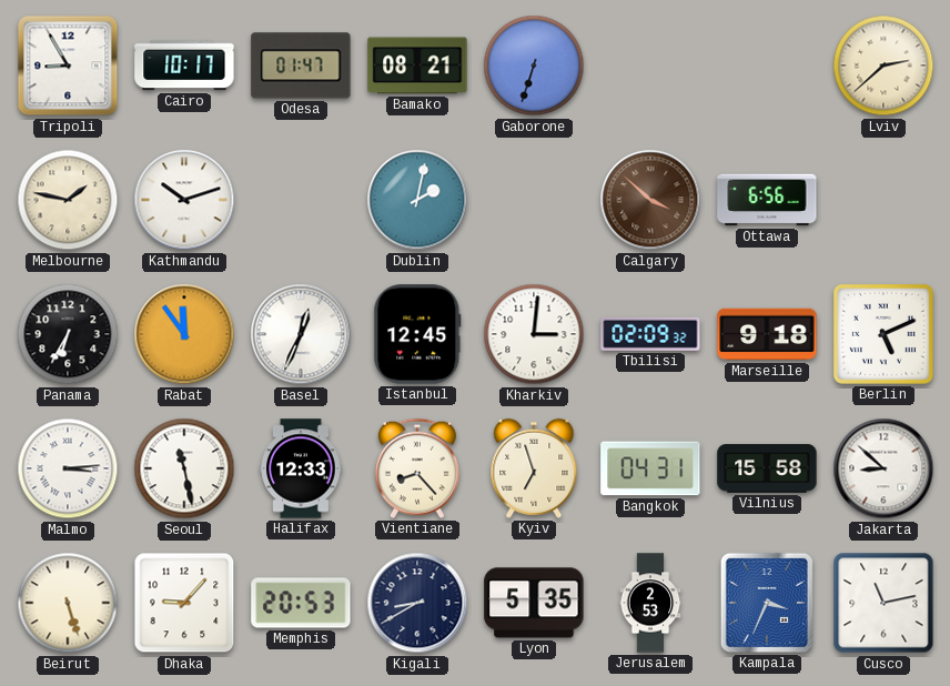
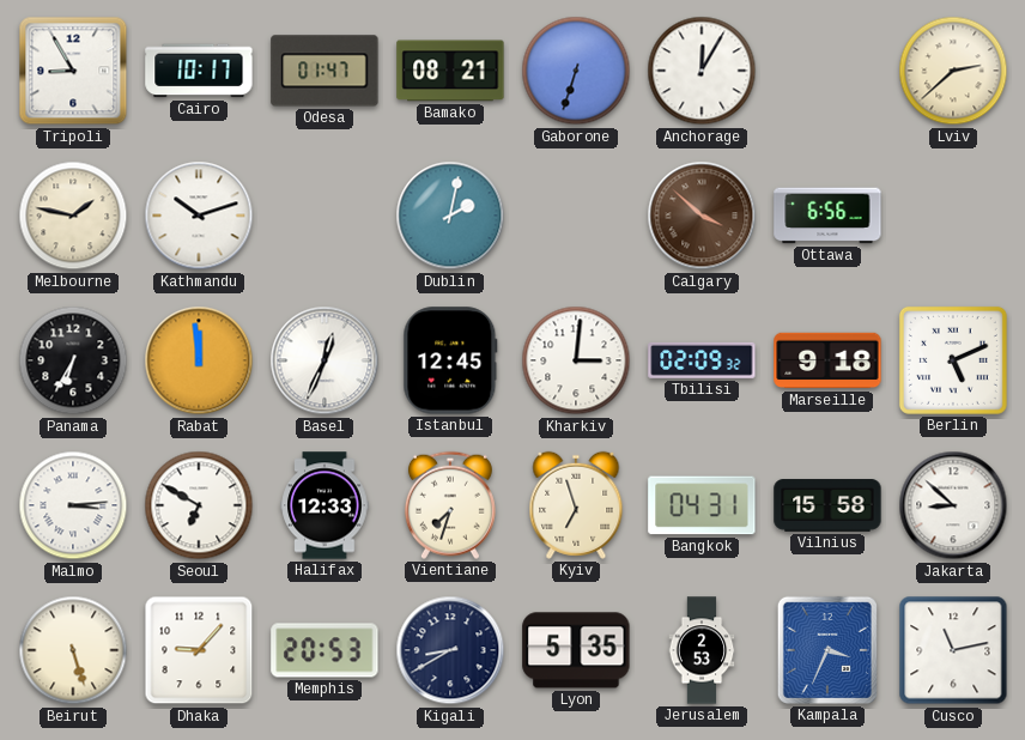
Anchorage: none -> 12:05 (702, 71)
Rabat: 11:54 -> 11:59 (199, 360)
Seoul: 11:28 -> 6:50 (199, 505)
Vientiane: 8:23 -> 7:33 (450, 505)
